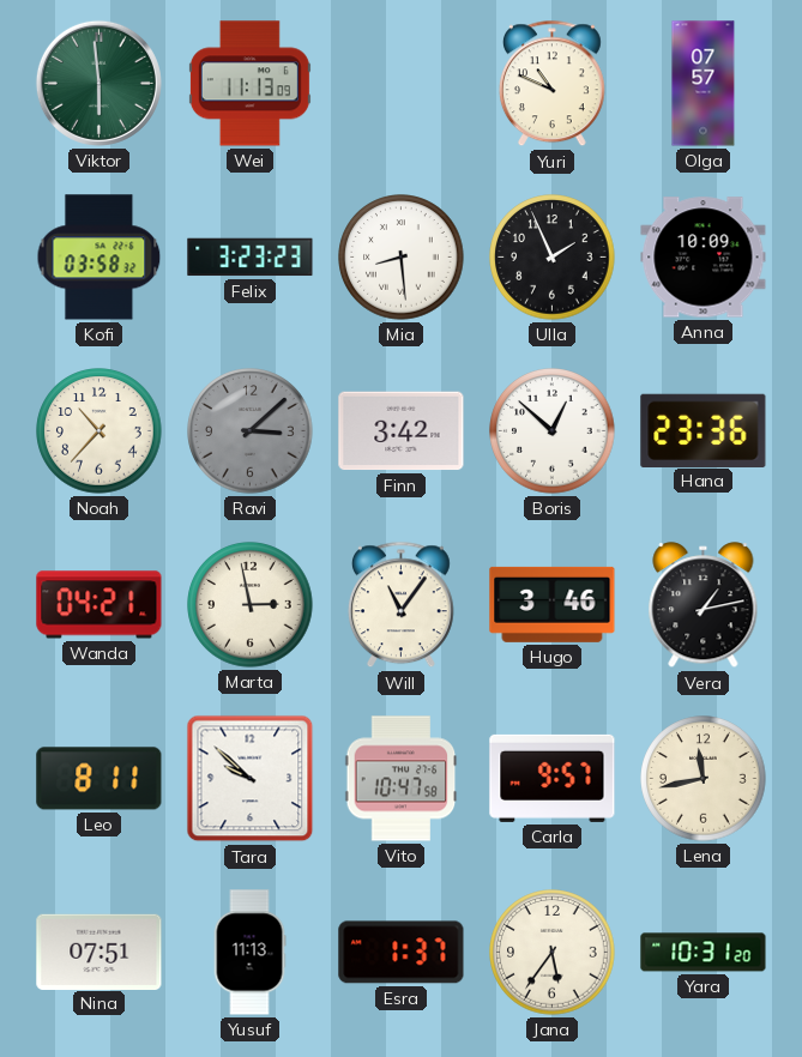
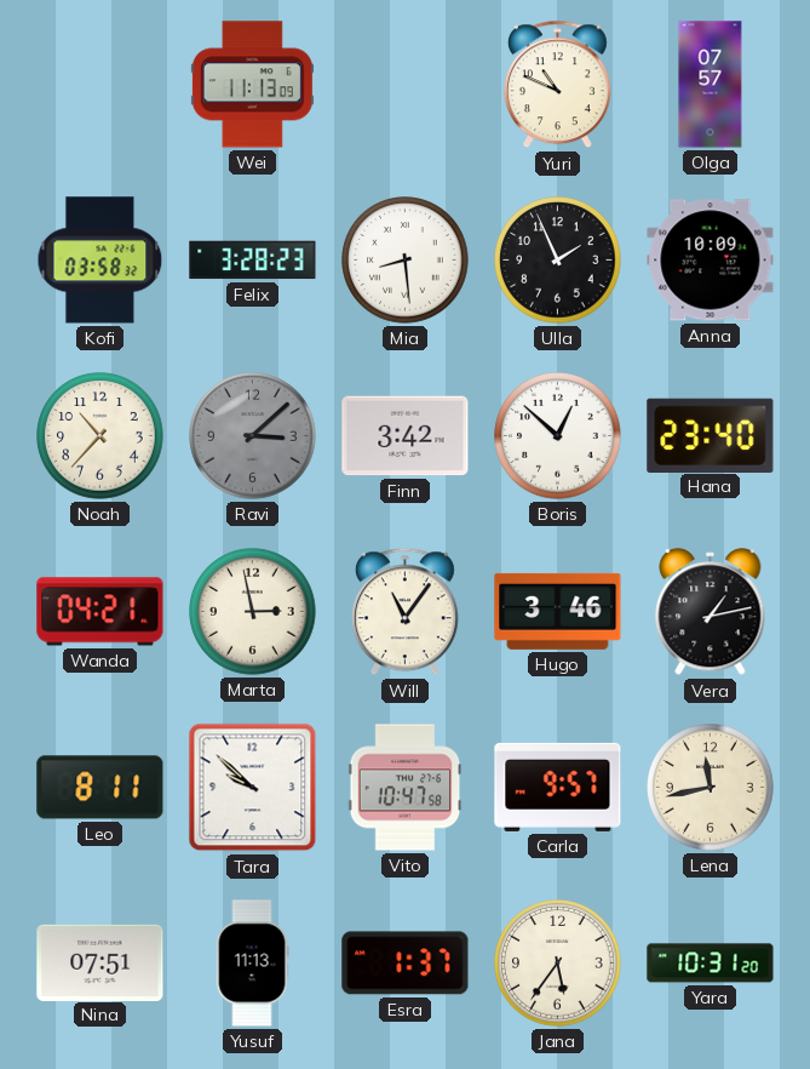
Viktor: 5:59 -> none (98, 83)
Felix: 3:23 -> 3:28 (253, 261)
Hana: 23:36 -> 23:40 (711, 435)
